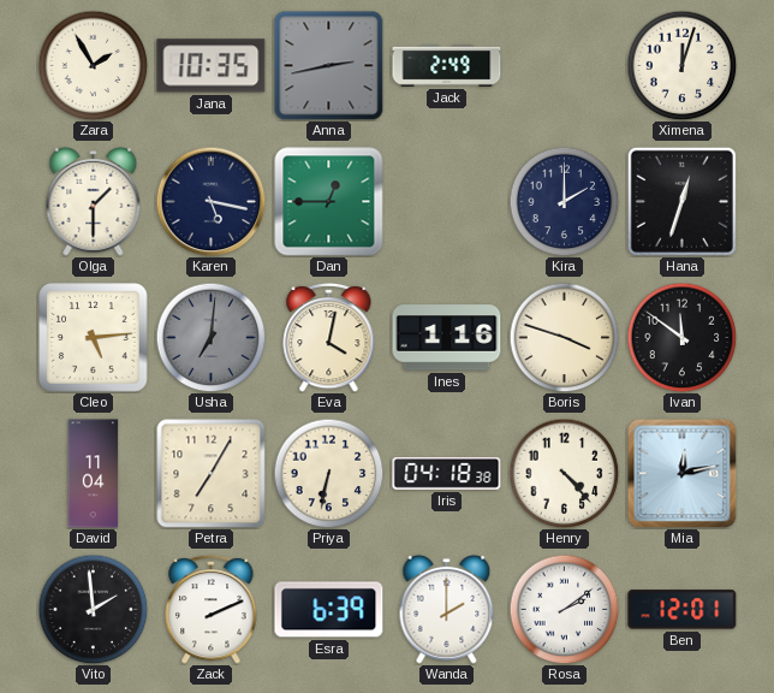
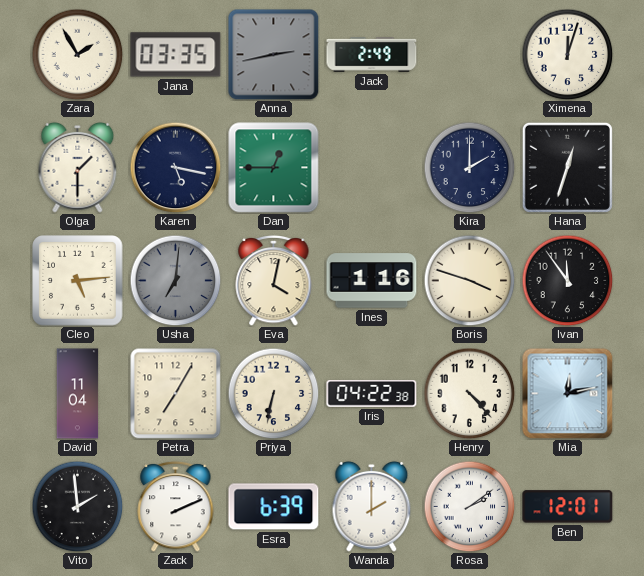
Jana: 10:35 -> 03:35 (176, 55)
Ivan: 11:51 -> 11:54 (567, 280)
Iris: 04:18 -> 04:22 (372, 393)
